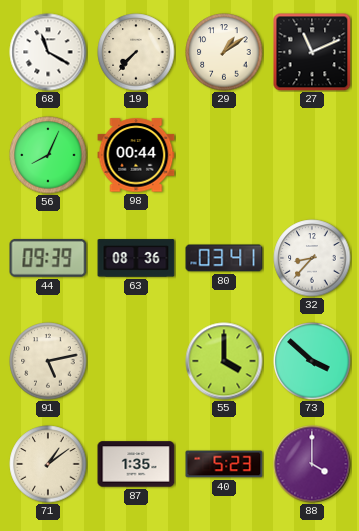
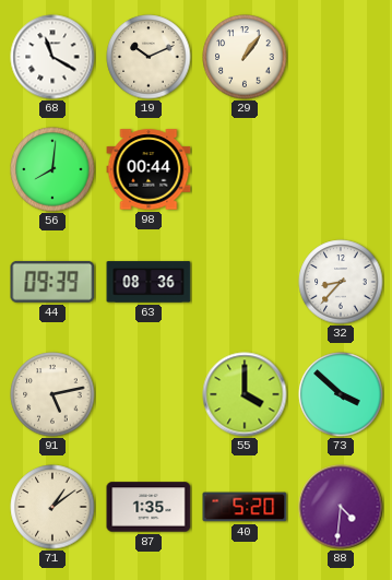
19: 7:37 -> 10:11 (149, 57)
29: 1:09 -> 1:06 (245, 57)
27: 11:11 -> none (312, 52)
56: 8:04 -> 8:01 (52, 169)
80: 03:41 -> none (224, 258)
40: 5:23 -> 5:20 (245, 507)
88: 4:00 -> 4:31 (341, 507)
